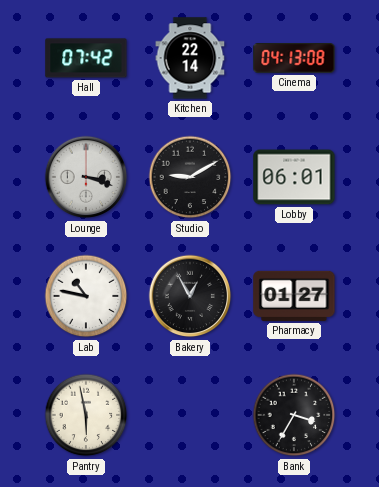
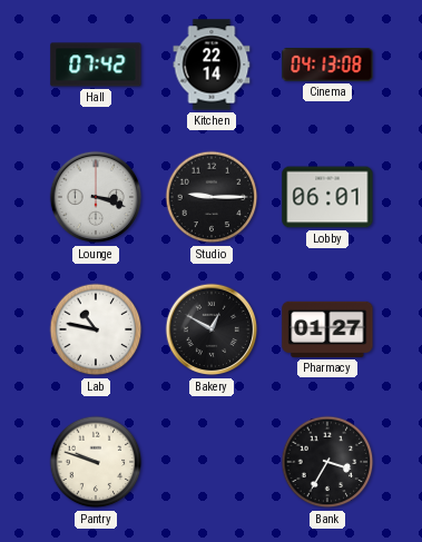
Studio: 9:10 -> 9:15 (212, 197)
Bakery: 12:55 -> 12:50 (212, 329)
Pantry: 5:58 -> 9:48 (96, 462)
